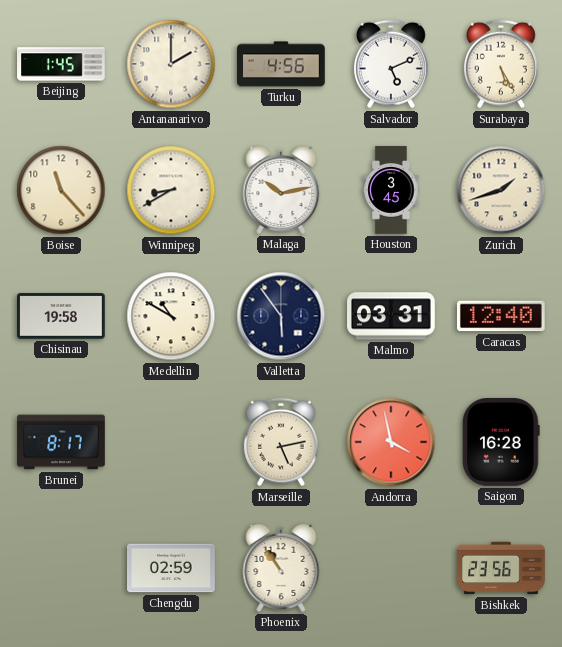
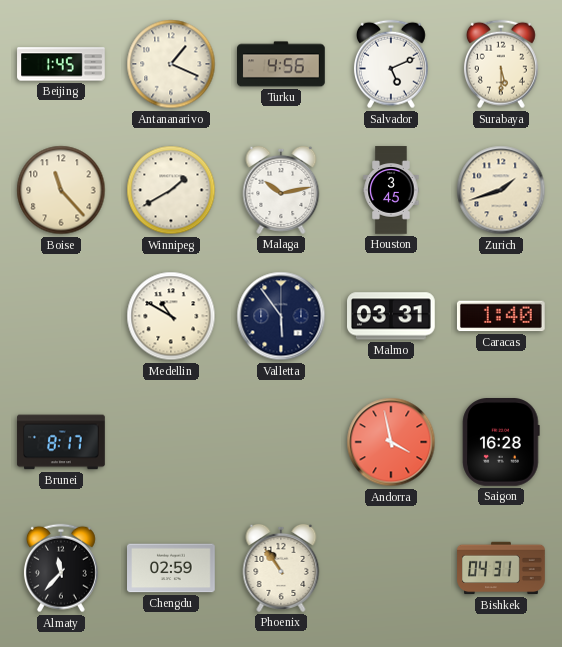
Antananarivo: 2:00 -> 1:19 (171, 64)
Surabaya: 5:25 -> 5:30 (501, 64)
Winnipeg: 8:40 -> 1:40 (171, 190)
Chisinau: 19:58 -> none (62, 316)
Caracas: 12:40 -> 1:40 (501, 316)
Marseille: 5:13 -> none (281, 442)
Almaty: none -> 11:37 (61, 568)
Bishkek: 23:56 -> 04:31 (501, 568)
